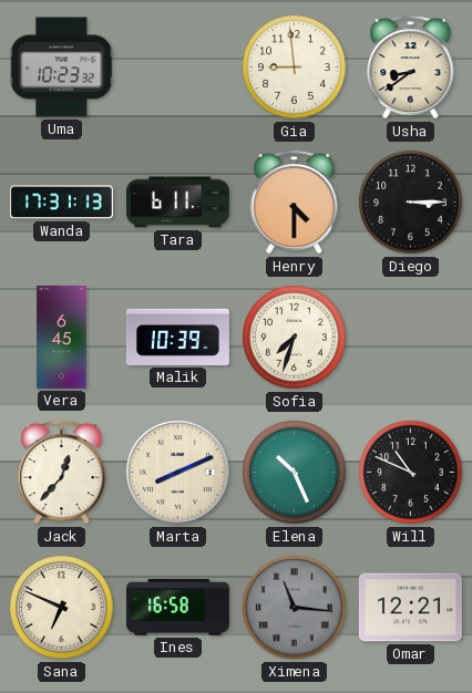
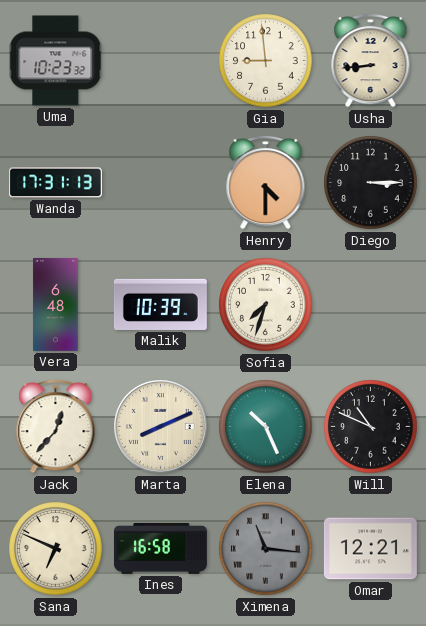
Usha: 8:39 -> 8:44 (371, 60)
Tara: 6:11 -> none (177, 203)
Vera: 6:45 -> 6:48 (56, 304)
